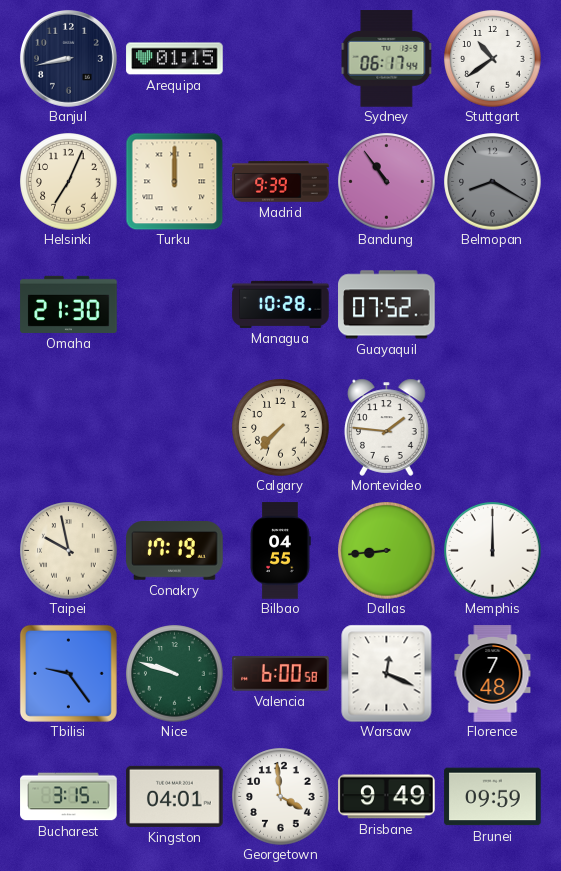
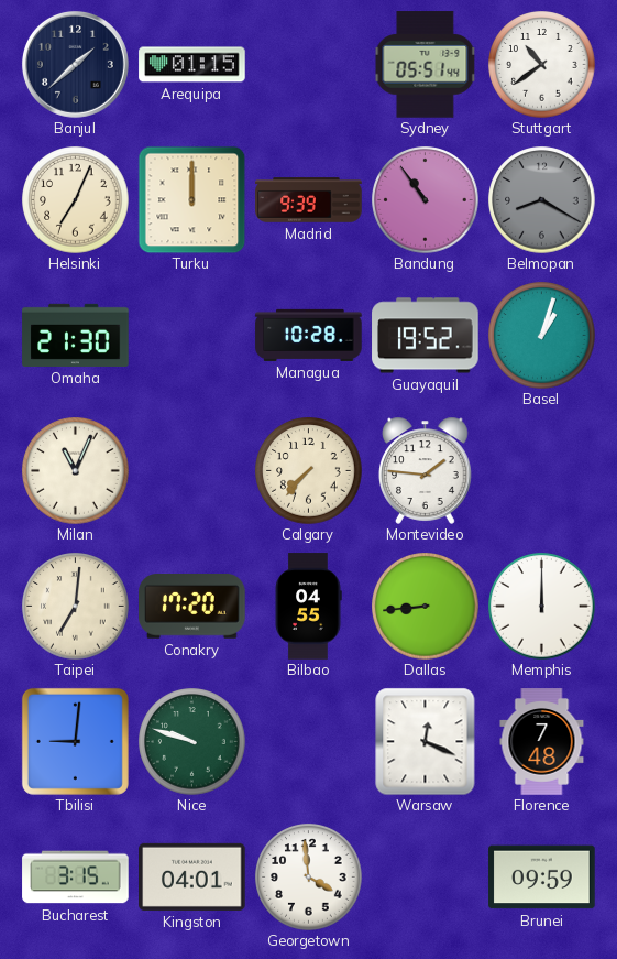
Banjul: 8:43 -> 1:38 (75, 64)
Sydney: 06:17 -> 05:51 (426, 65)
Guayaquil: 07:52 -> 19:52 (426, 336)
Basel: none -> 1:03 (542, 336)
Milan: none -> 11:04 (76, 471)
Taipei: 9:58 -> 7:01 (76, 607)
Conakry: 17:19 -> 17:20 (192, 607)
Tbilisi: 9:24 -> 9:01 (75, 741)
Valencia: 6:00 -> none (281, 674)
Brisbane: 9:49 -> none (387, 797)
